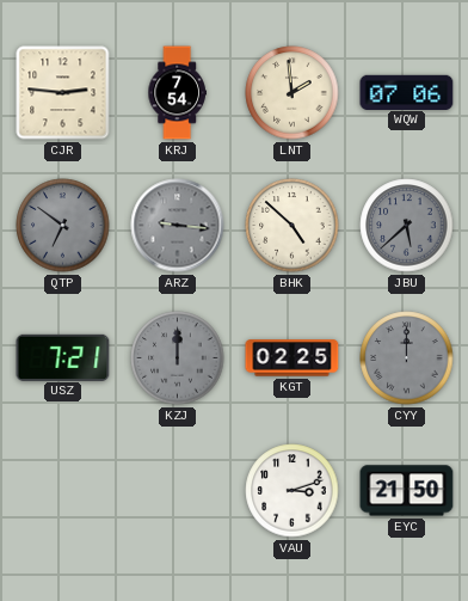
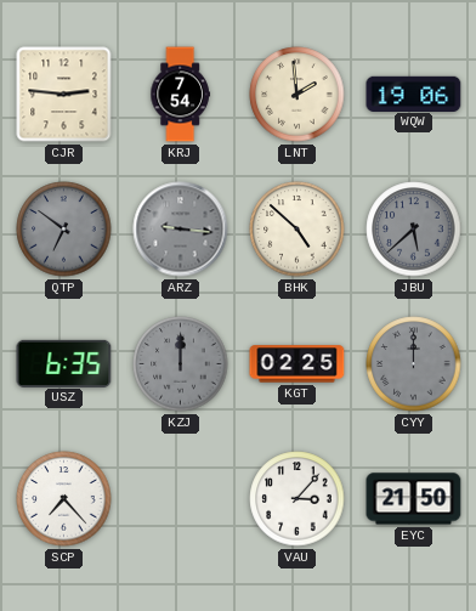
WQW: 07:06 -> 19:06 (414, 94)
USZ: 7:21 -> 6:35 (64, 363)
SCP: none -> 7:23 (64, 499)
VAU: 3:12 -> 3:07 (297, 499)
